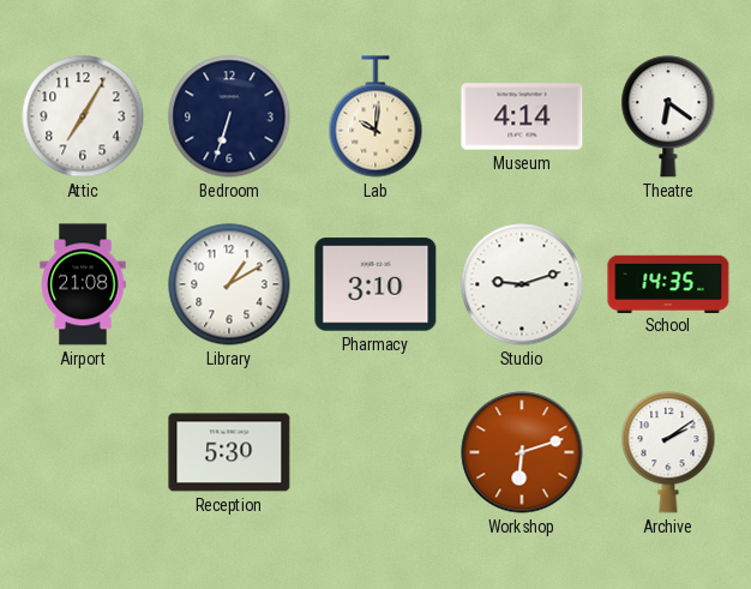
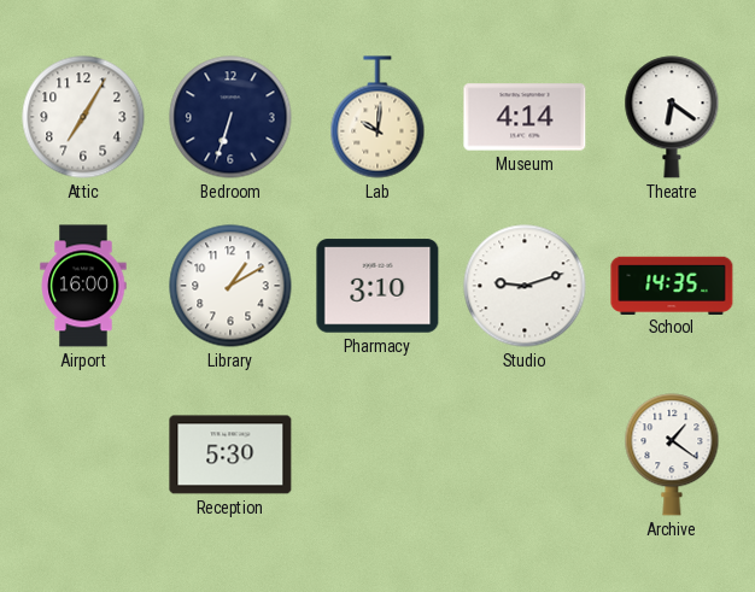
Airport: 21:08 -> 16:00 (83, 286)
Workshop: 6:12 -> none (522, 452)
Archive: 2:09 -> 1:21 (672, 455)
